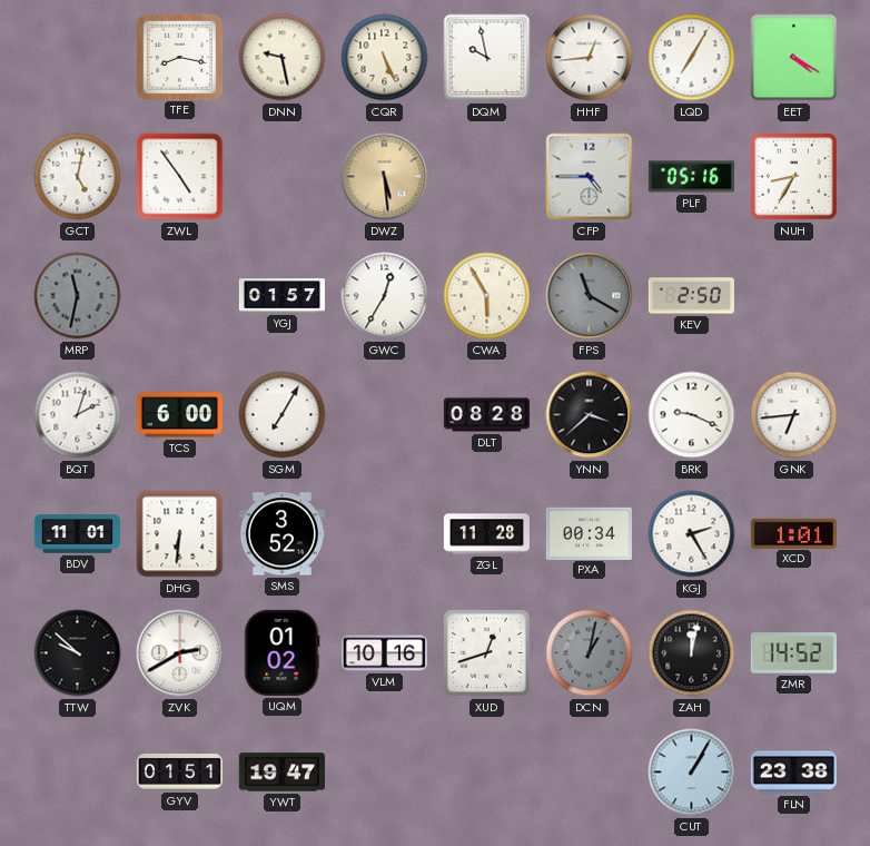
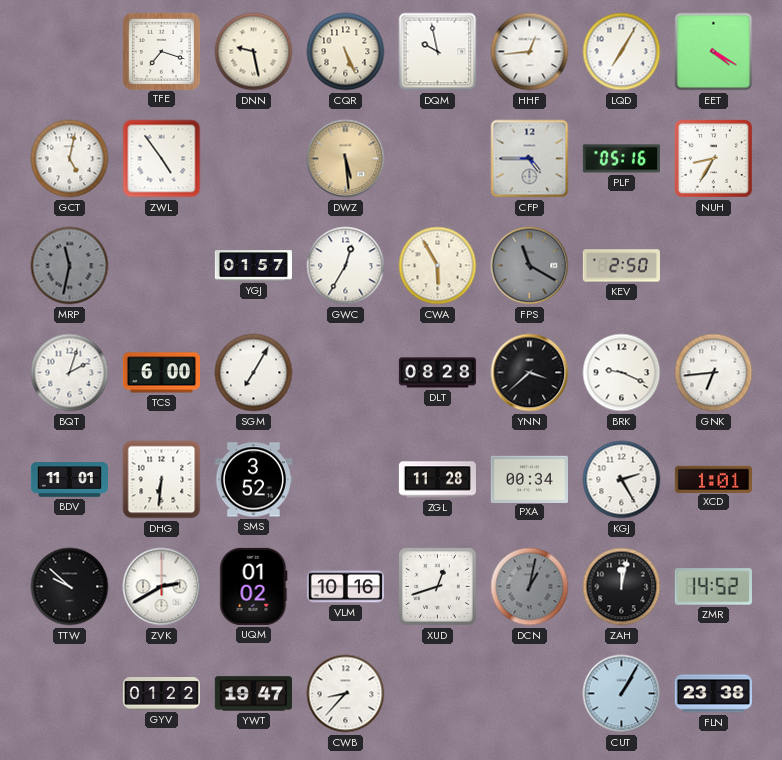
TFE: 8:17 -> 7:18 (161, 51)
GYV: 01:51 -> 01:22 (161, 694)
CWB: none -> 8:37 (346, 694)
